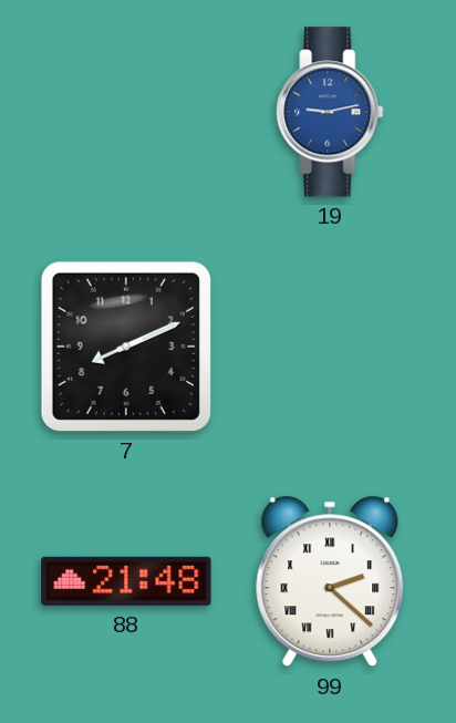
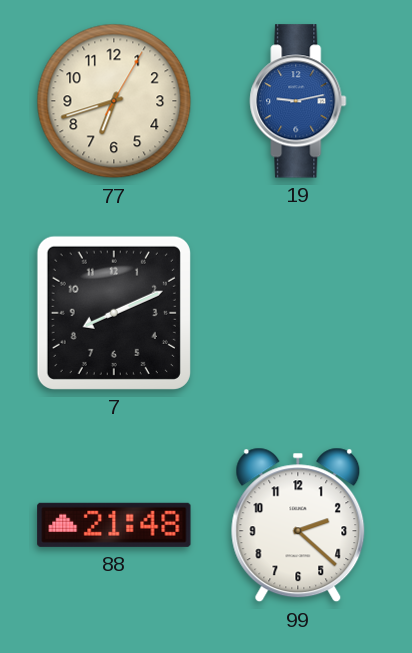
77: none -> 6:42 (114, 101)
99 numerals: Roman -> Arabic (298, 525)
